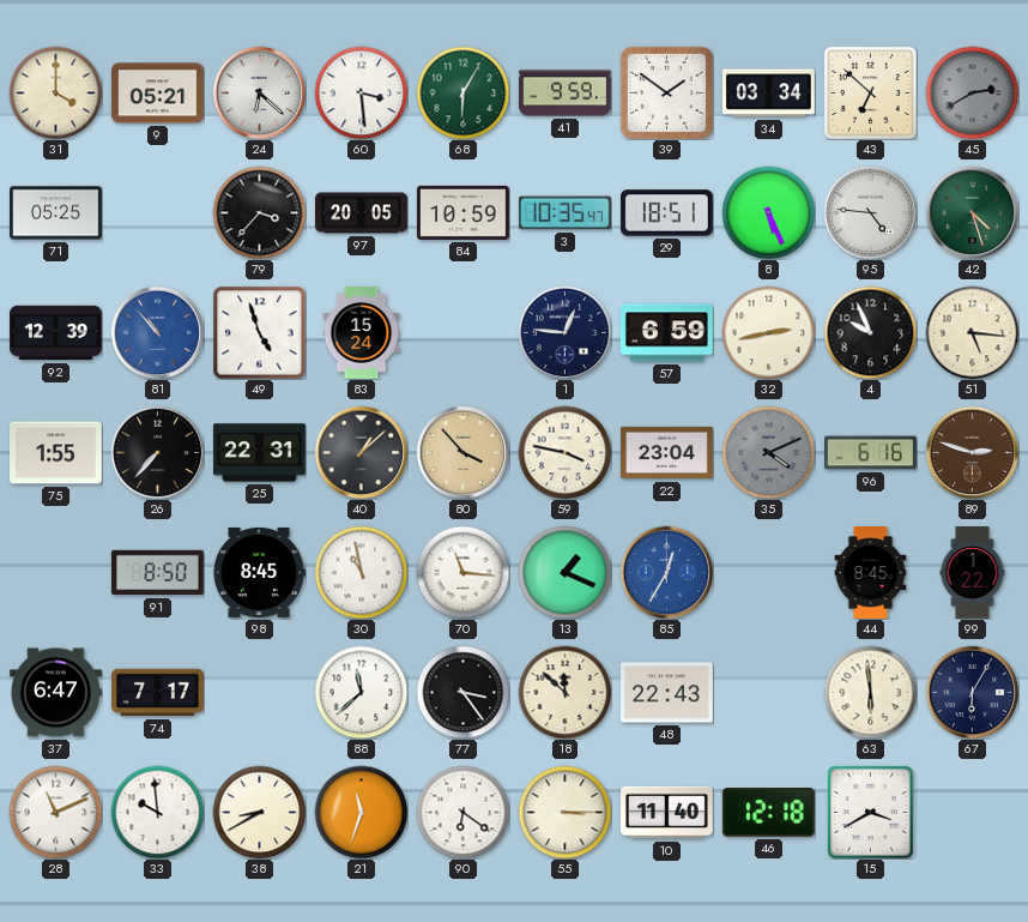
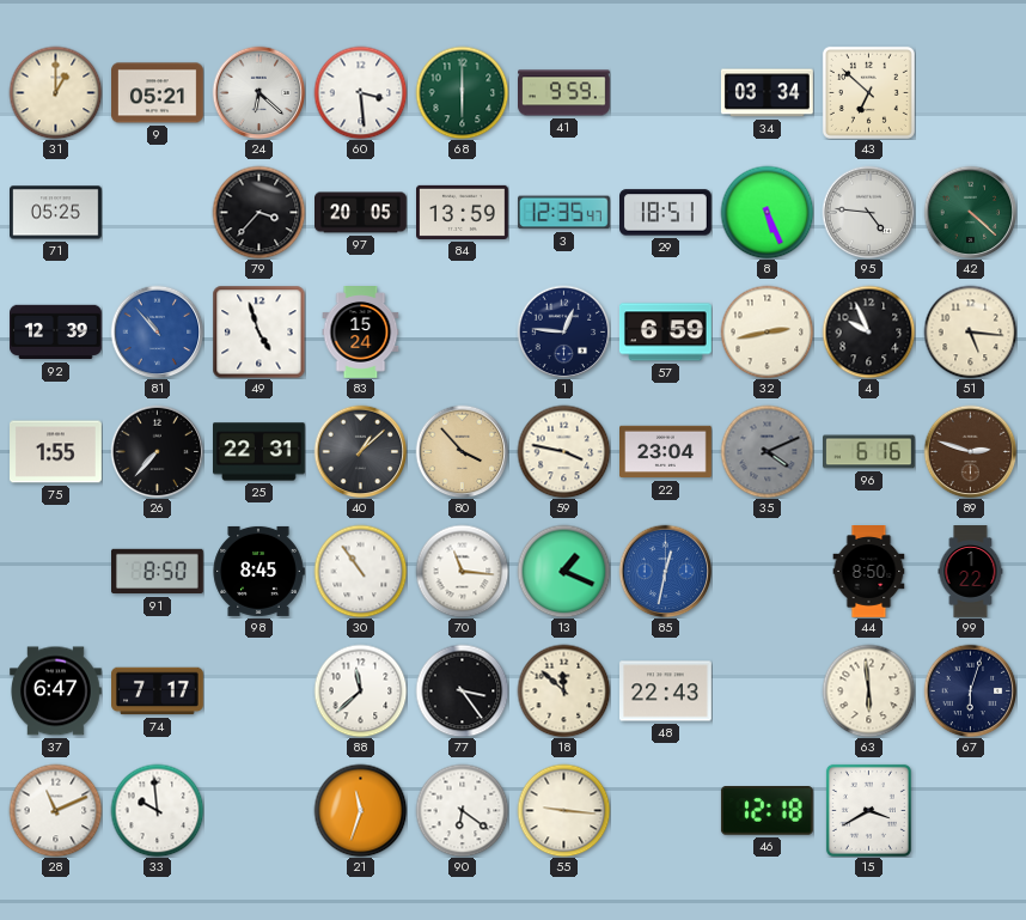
31: 4:00 -> 1:00 (55, 92)
68: 6:05 -> 6:00 (462, 92)
39: 1:51 -> none (666, 92)
45: 2:40 -> none (972, 92)
84: 10:59 -> 13:59 (463, 212)
3: 10:35 -> 12:35 (563, 213)
42: 4:27 -> 4:22 (970, 212)
30: 10:58 -> 10:54 (360, 571)
85: 12:35 -> 12:32 (665, 571)
44: 8:45 -> 8:50 (869, 572)
67: 6:05 -> 6:03 (970, 690)
38: 8:40 -> none (259, 812)
55: 3:15 -> 9:16 (563, 810)
10: 11:40 -> none (667, 813)
